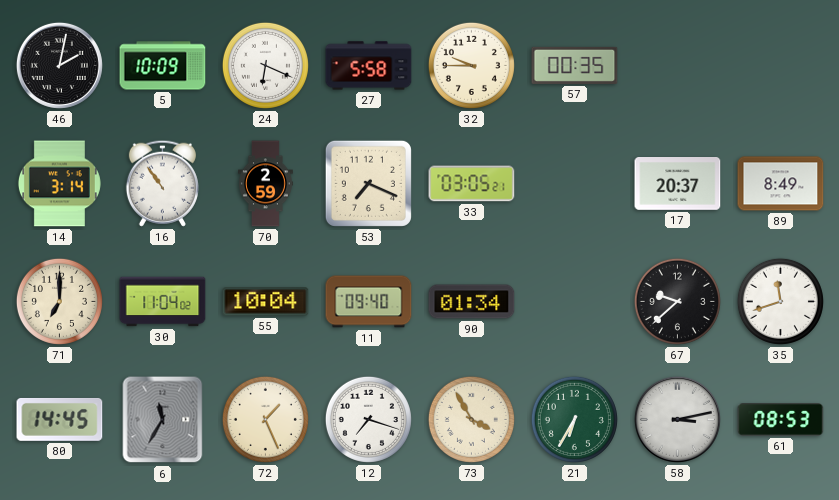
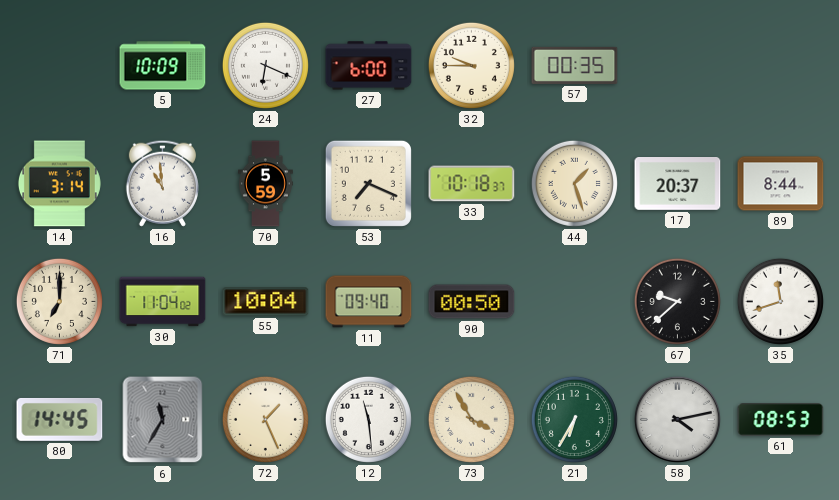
46: 2:02 -> none (59, 65)
27: 5:58 -> 6:00 (369, 66)
16: 10:54 -> 10:59 (162, 183)
70: 2:59 -> 5:59 (265, 184)
33: 03:05 -> 10:18 (472, 184)
44: none -> 1:27 (574, 183)
89: 8:49 -> 8:44 (781, 184)
90: 01:34 -> 00:50 (472, 302)
12: 7:18 -> 11:29 (368, 419)
58: 3:13 -> 4:13 (677, 419)
